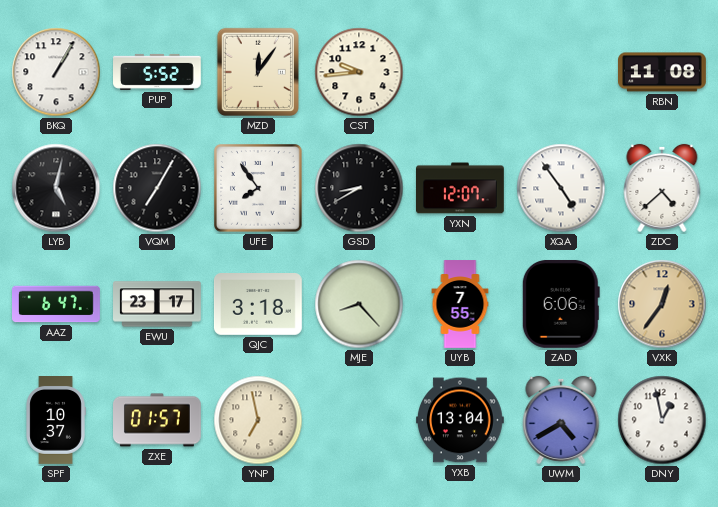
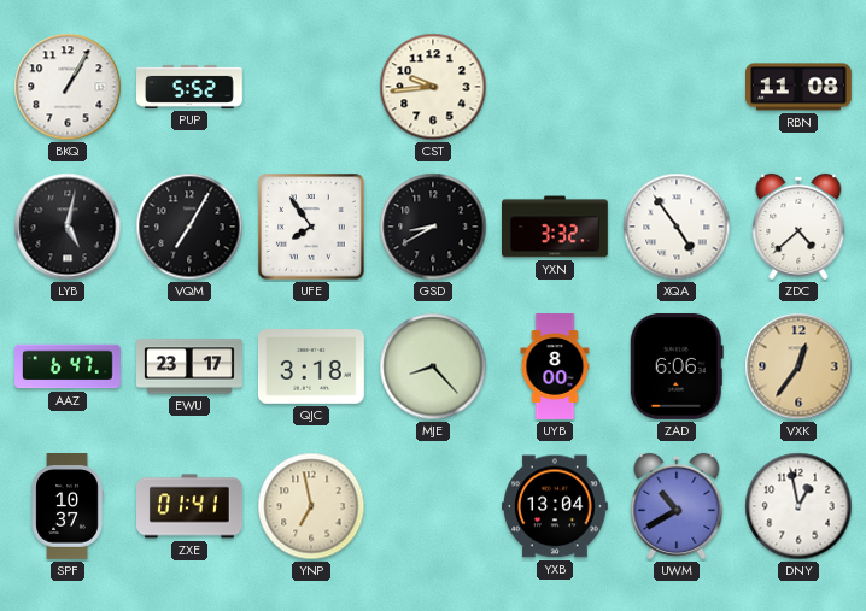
MZD: 12:06 -> none (258, 72)
YXN: 12:07 -> 3:32 (556, 227)
UYB: 7:55 -> 8:00 (555, 366)
ZXE: 01:57 -> 01:41 (191, 506)
UWM: 4:40 -> 10:40 (677, 506)
